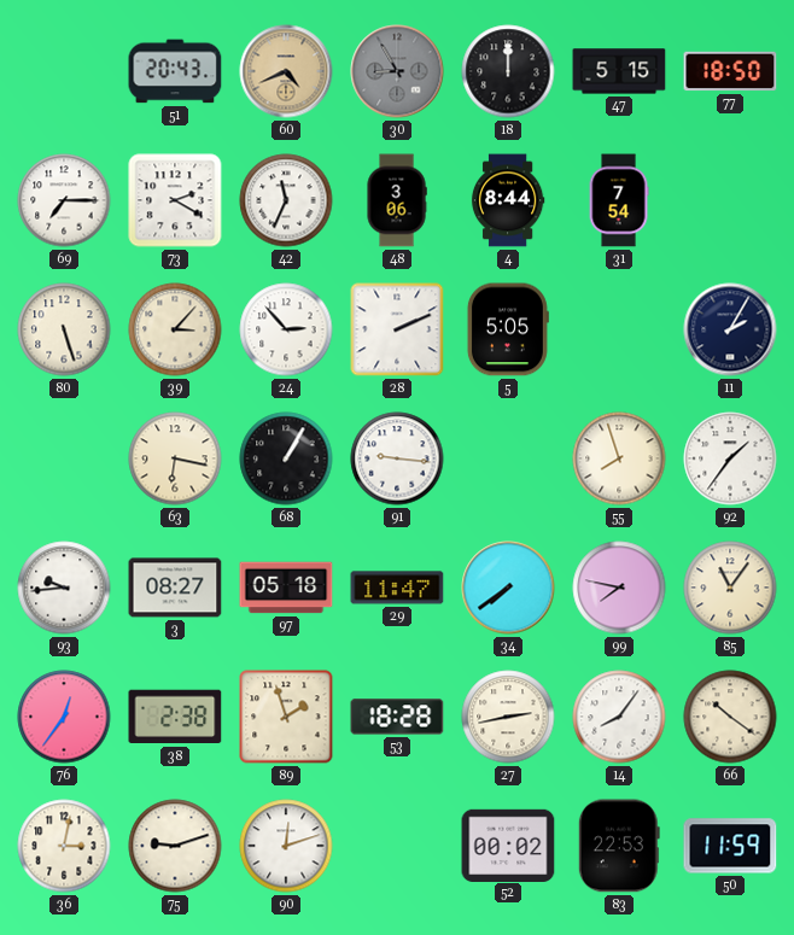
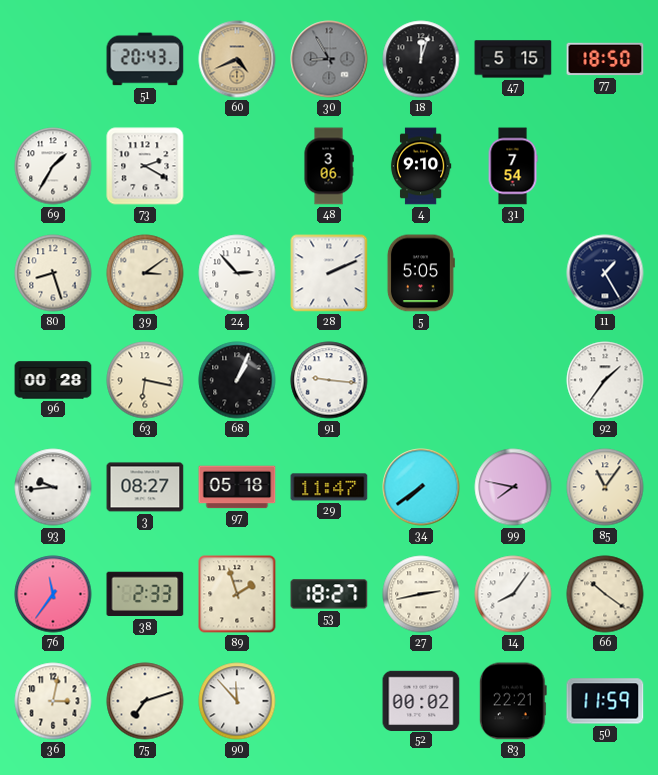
18: 12:00 -> 12:03 (421, 59)
69: 7:15 -> 1:35 (53, 166)
42: 11:34 -> none (286, 200)
4: 8:44 -> 9:10 (421, 166)
80: 5:27 -> 8:27 (53, 273)
39: 3:07 -> 3:09 (145, 273)
11: 2:05 -> 1:25 (605, 273)
96: none -> 00:28 (53, 380)
68: 1:05 -> 1:04 (237, 380)
55: 7:57 -> none (619, 458)
76: 12:36 -> 11:36 (53, 594)
38: 2:38 -> 2:33 (145, 594)
53: 18:28 -> 18:27 (329, 594)
75: 9:12 -> 7:12 (145, 701)
90: 12:12 -> 11:53 (237, 701)
83: 22:53 -> 22:21 (513, 701)
